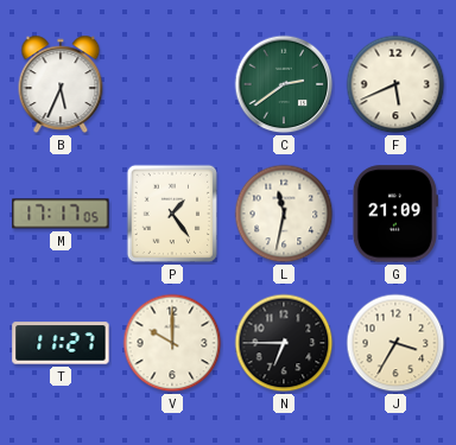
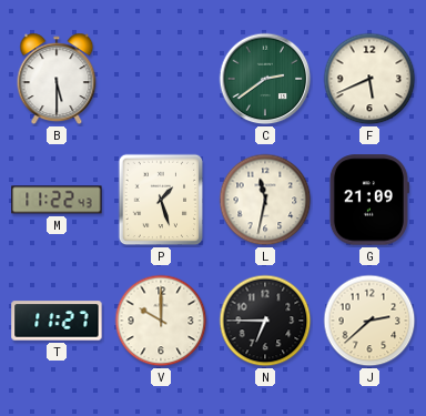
B: 5:34 -> 5:30 (57, 79)
M: 17:17 -> 11:22 (57, 200)
P: 1:24 -> 1:27 (161, 200)
J: 3:35 -> 2:38 (369, 321)
